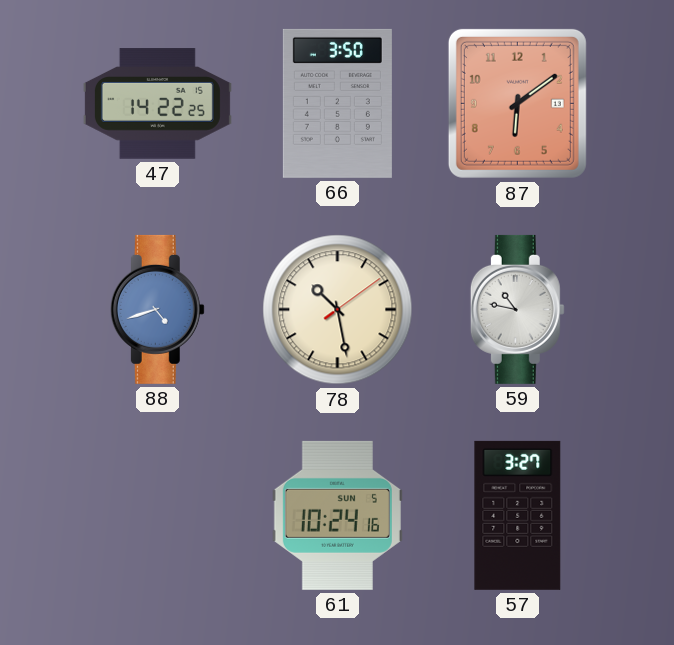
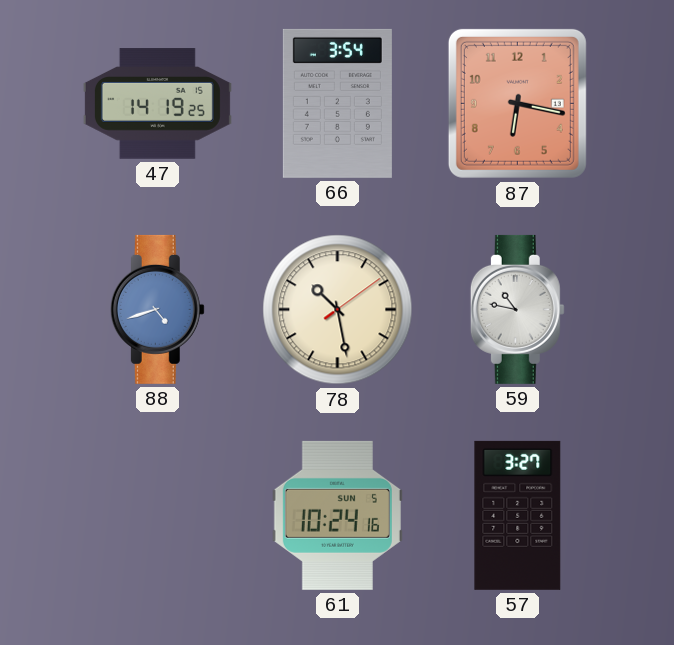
47: 14:22 -> 14:19 (157, 104)
66: 3:50 -> 3:54 (337, 103)
87: 6:09 -> 6:17 (517, 103)
